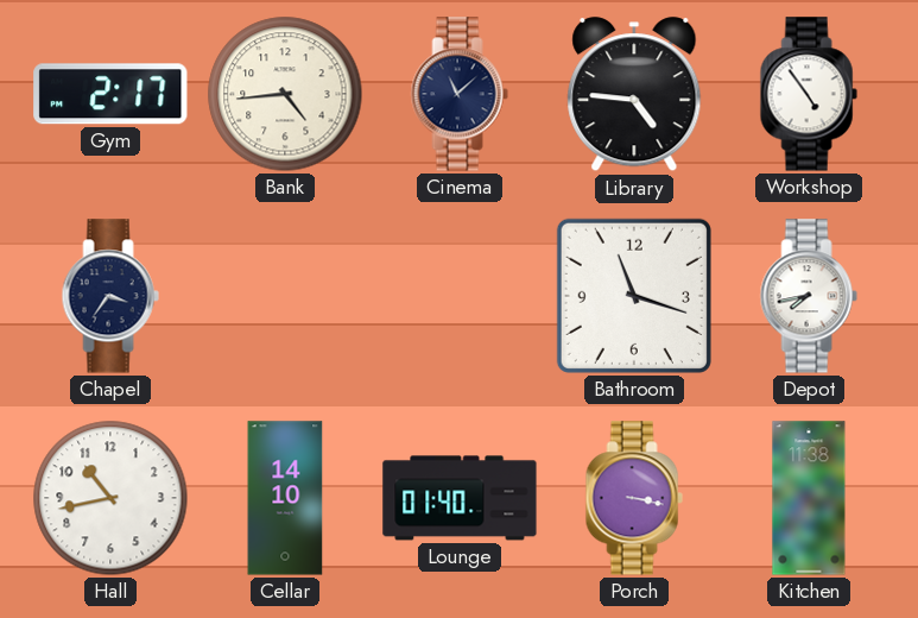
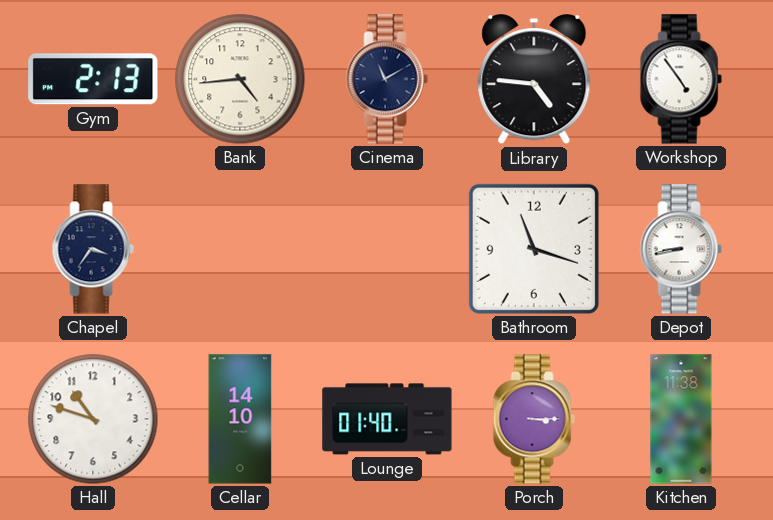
Gym: 2:17 -> 2:13 (93, 79)
Cinema: 11:08 -> 11:10 (387, 79)
Depot: 7:43 -> 8:43 (681, 249)
Hall: 10:43 -> 10:48 (93, 419)
Porch: 3:17 -> 3:15 (534, 419)
